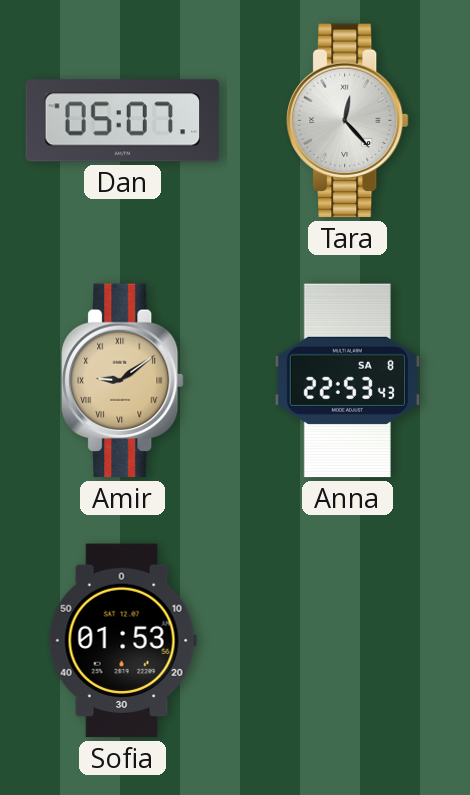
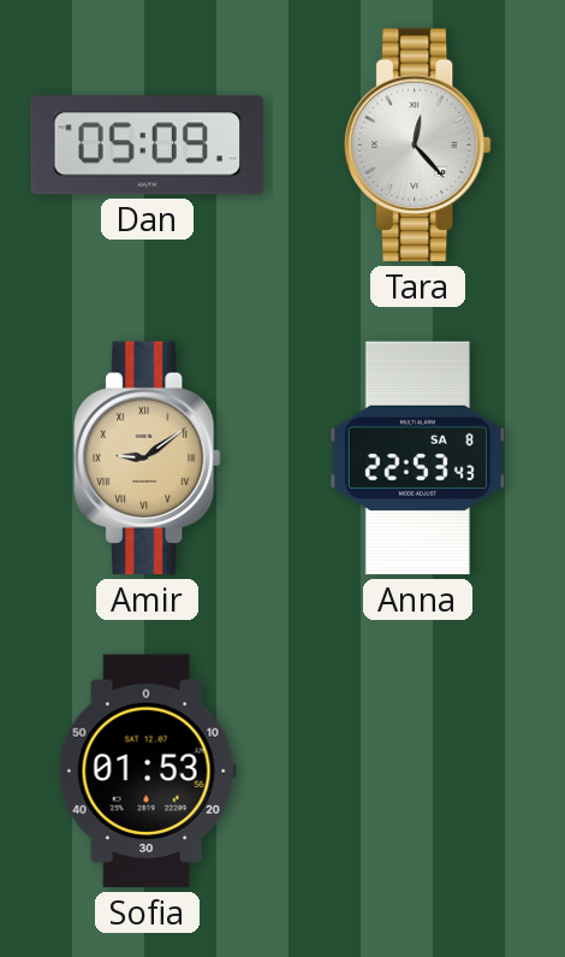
Dan: 05:07 -> 05:09 (148, 146)
